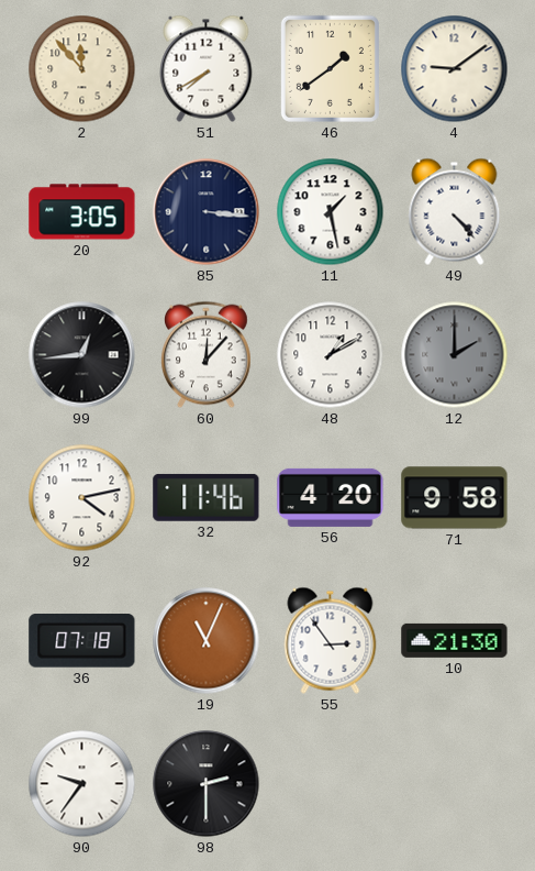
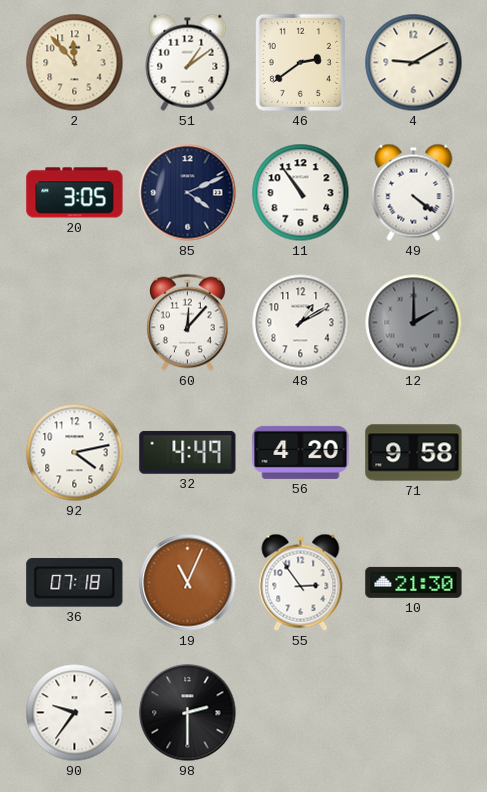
51: 7:40 -> 1:09 (188, 62)
46: 1:39 -> 2:39 (300, 62)
4: 9:09 -> 9:10 (414, 63)
85: 3:16 -> 4:11 (188, 193)
11: 1:28 -> 10:54 (301, 193)
49: 4:23 -> 4:21 (414, 192)
99: 12:44 -> none (82, 355)
32: 11:46 -> 4:49 (188, 452)
